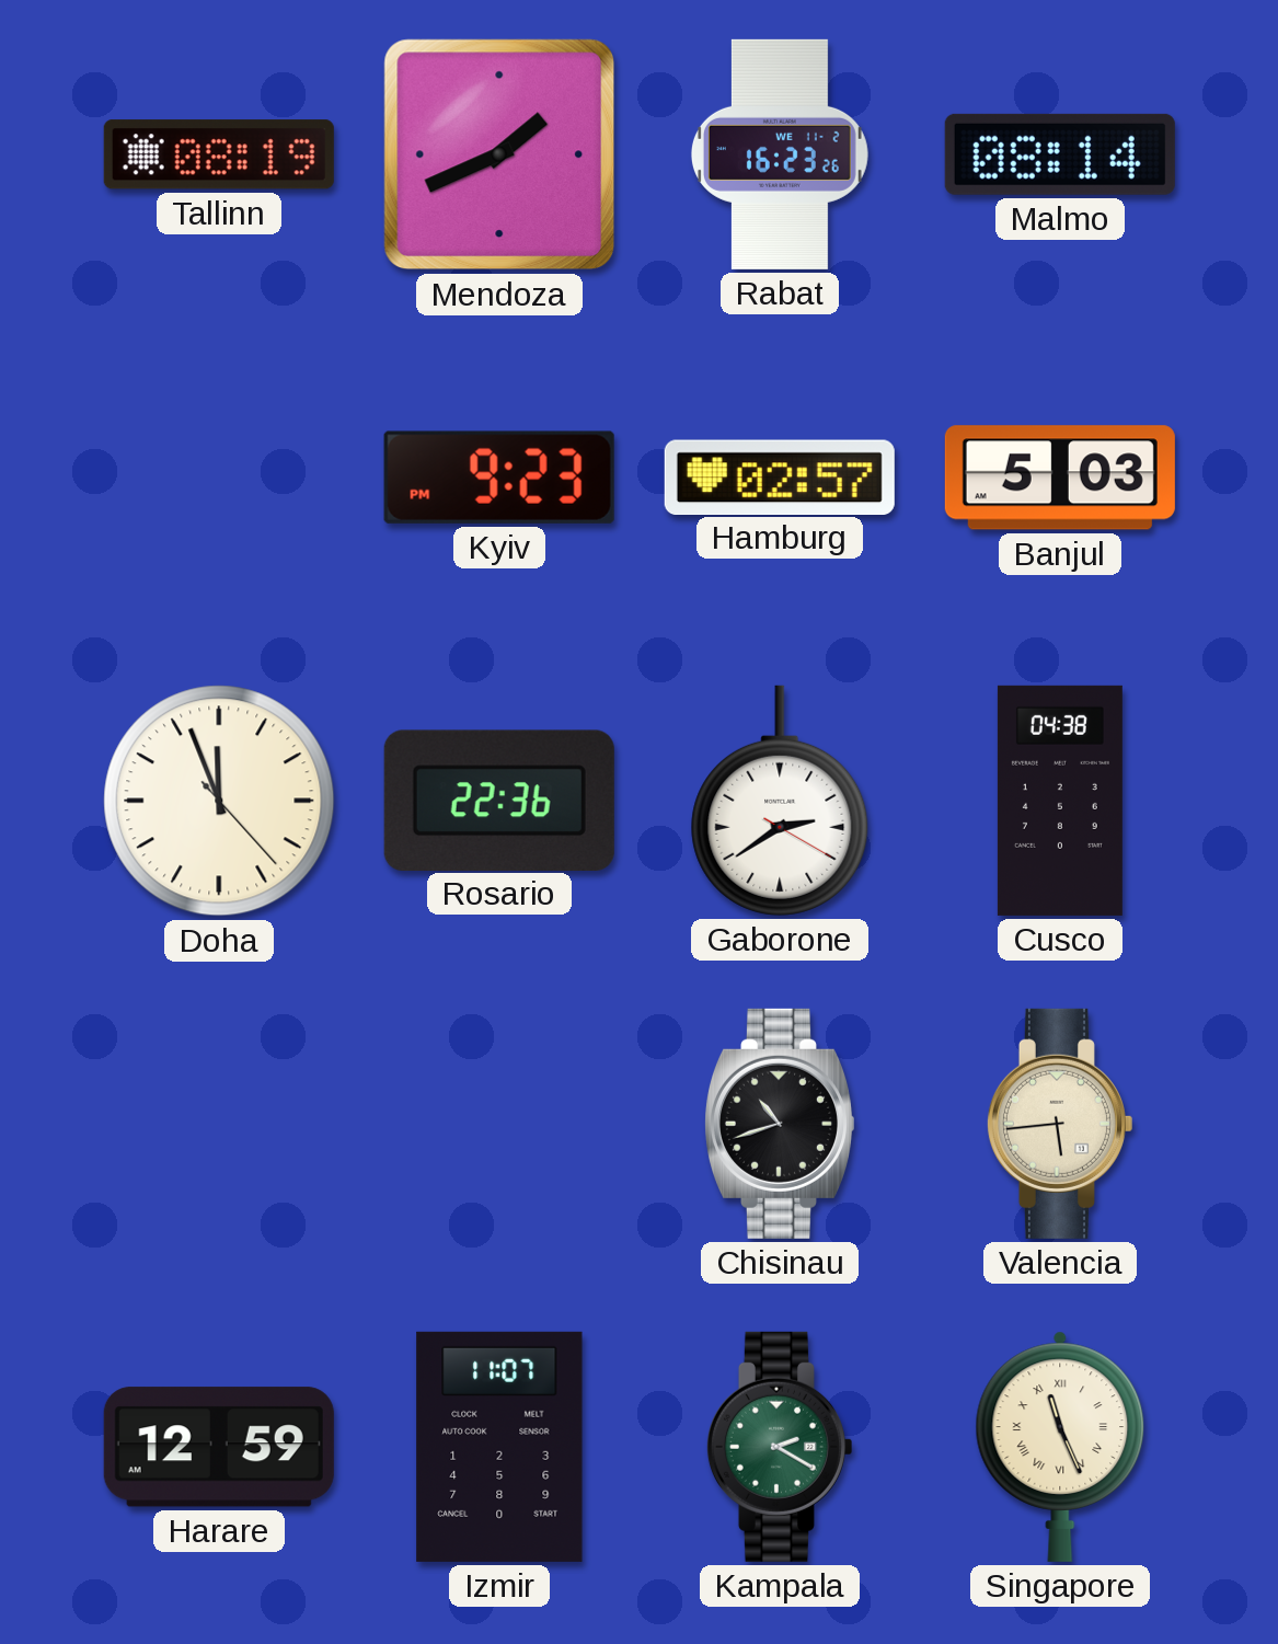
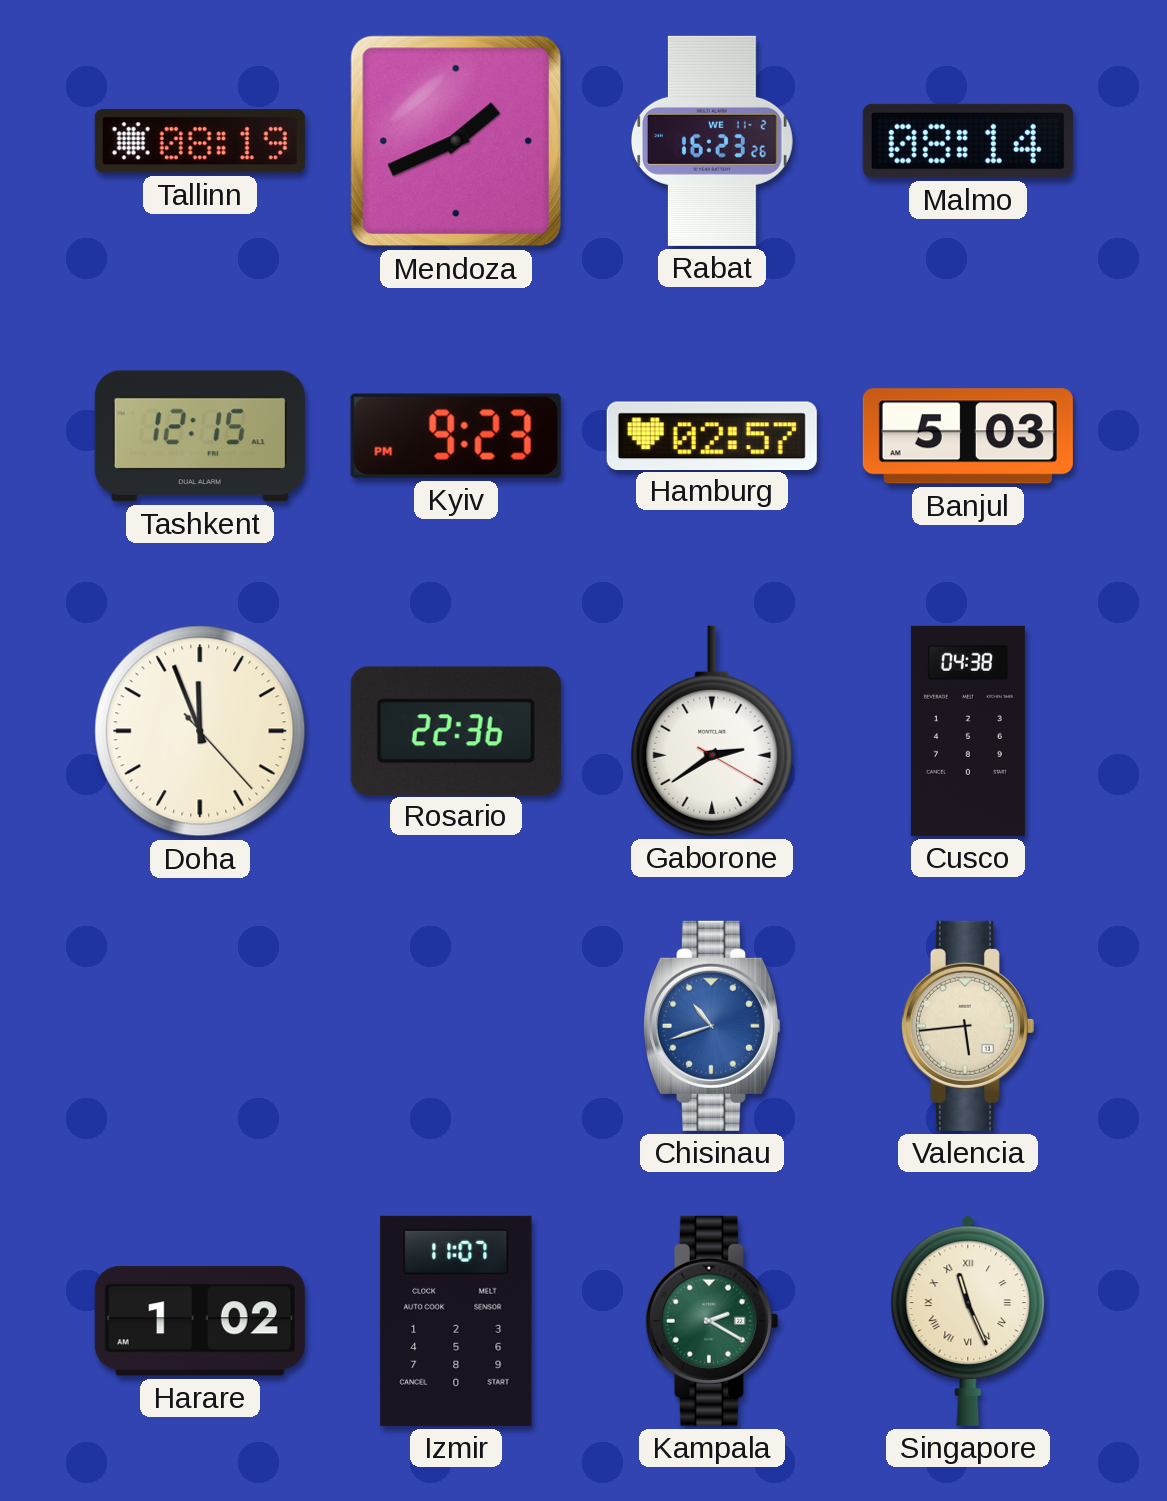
Tashkent: none -> 12:15 (200, 436)
Chisinau dial: black -> blue (711, 1026)
Harare: 12:59 -> 1:02 (200, 1321)
